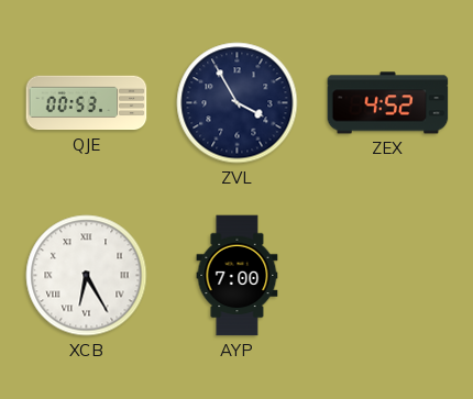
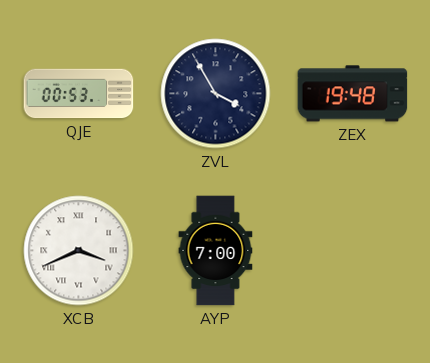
ZEX: 4:52 -> 19:48 (353, 94)
XCB: 6:25 -> 3:41 (79, 251)
